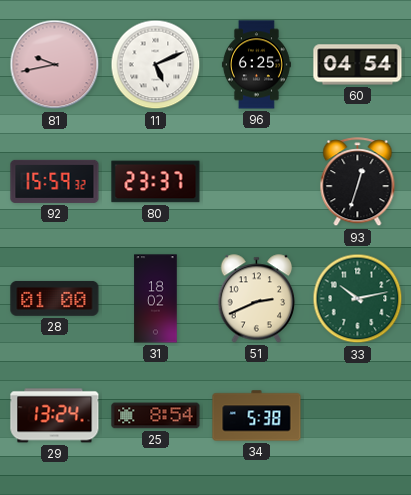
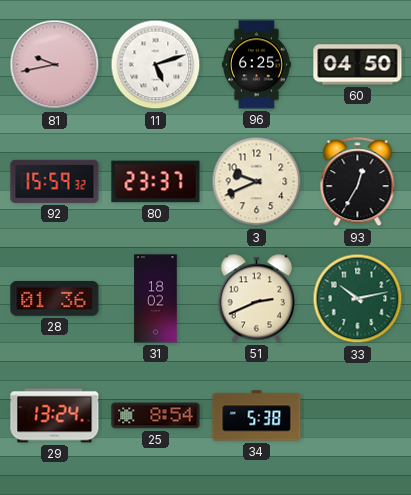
11: 5:11 -> 5:12 (156, 65)
60: 04:54 -> 04:50 (358, 65)
3: none -> 9:41 (257, 182)
93: 12:33 -> 12:35 (358, 182)
28: 01:00 -> 01:36 (55, 298)
